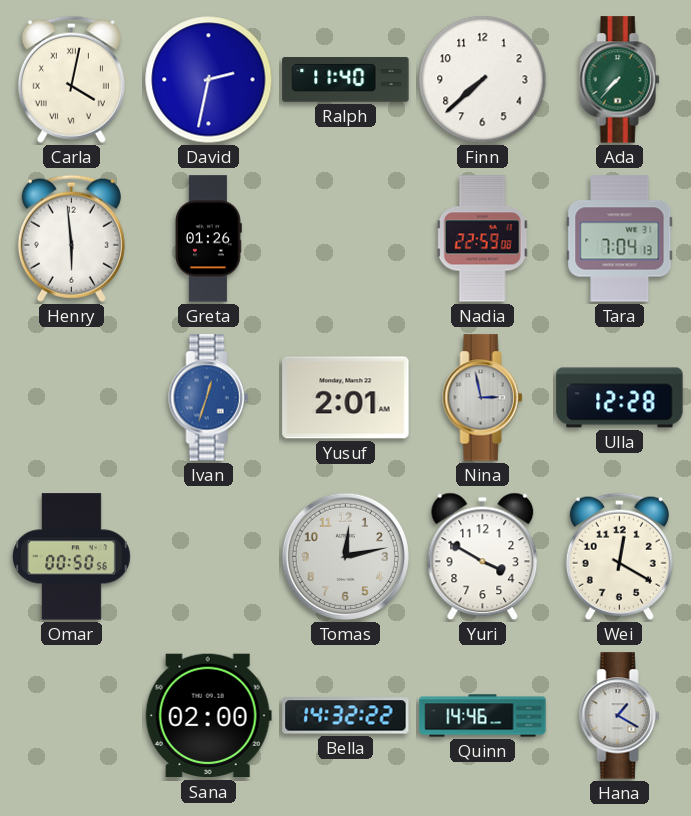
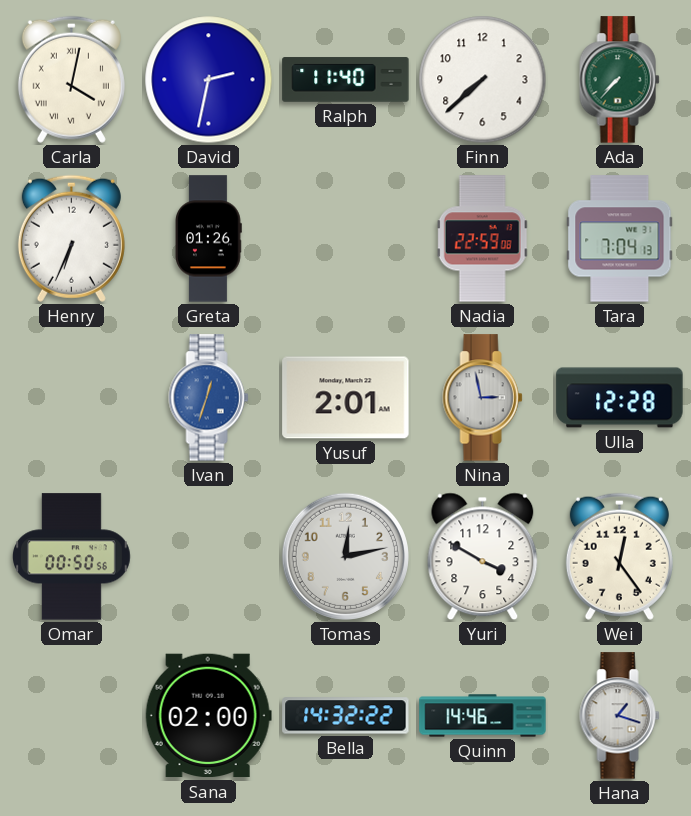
Henry: 5:59 -> 6:34 (71, 238)
Wei: 12:20 -> 12:24 (619, 556)
Hana: 1:20 -> 1:18 (620, 716)
